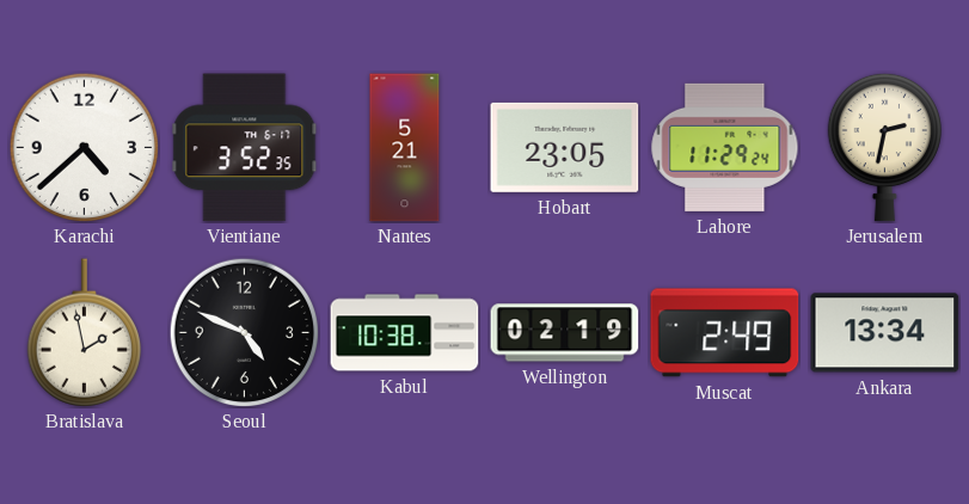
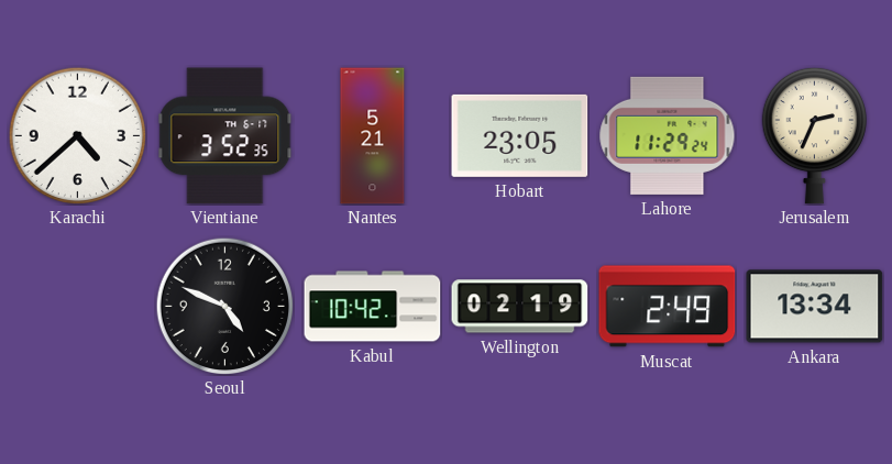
Jerusalem: 2:32 -> 2:34 (814, 135)
Bratislava: 1:58 -> none (84, 333)
Kabul: 10:38 -> 10:42 (373, 307)
